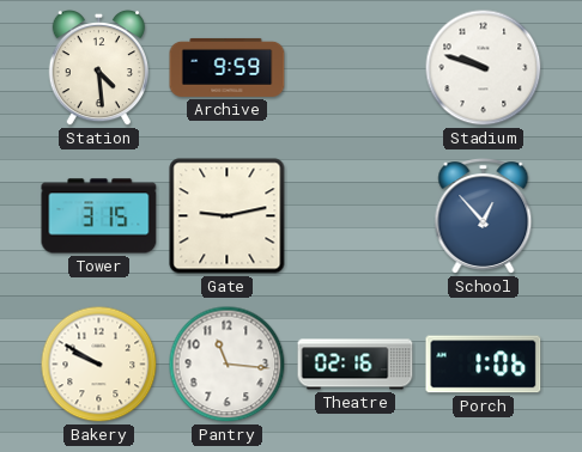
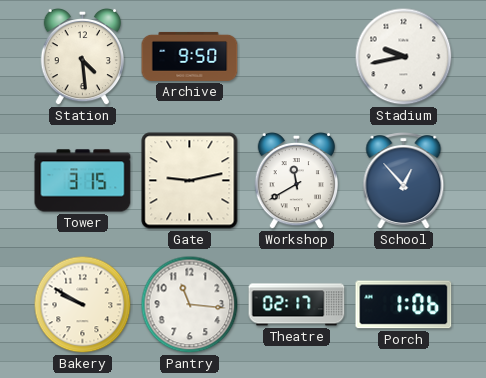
Archive: 9:59 -> 9:50 (190, 56)
Stadium: 9:48 -> 9:43 (404, 57)
Workshop: none -> 11:40 (296, 181)
Theatre: 02:16 -> 02:17 (297, 305)
